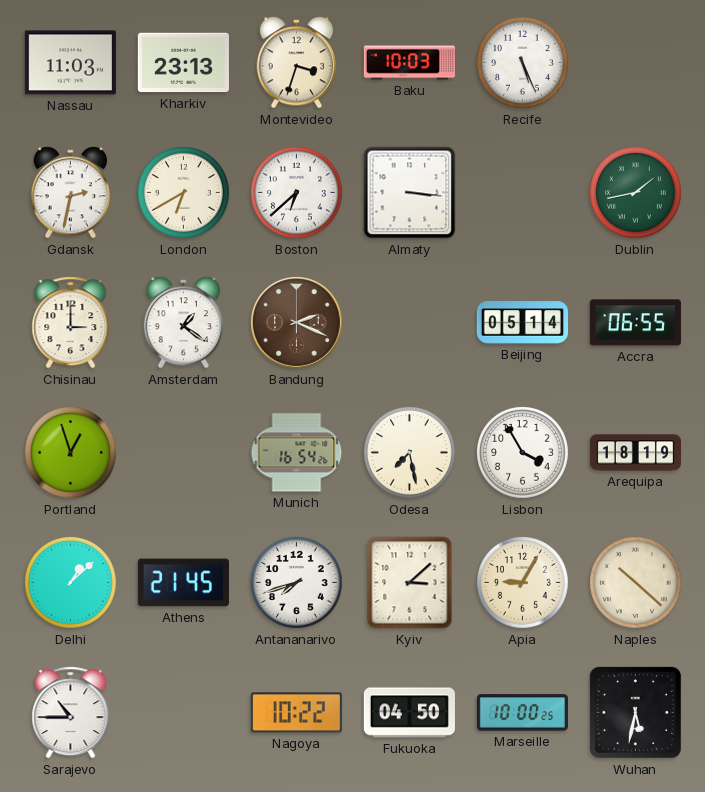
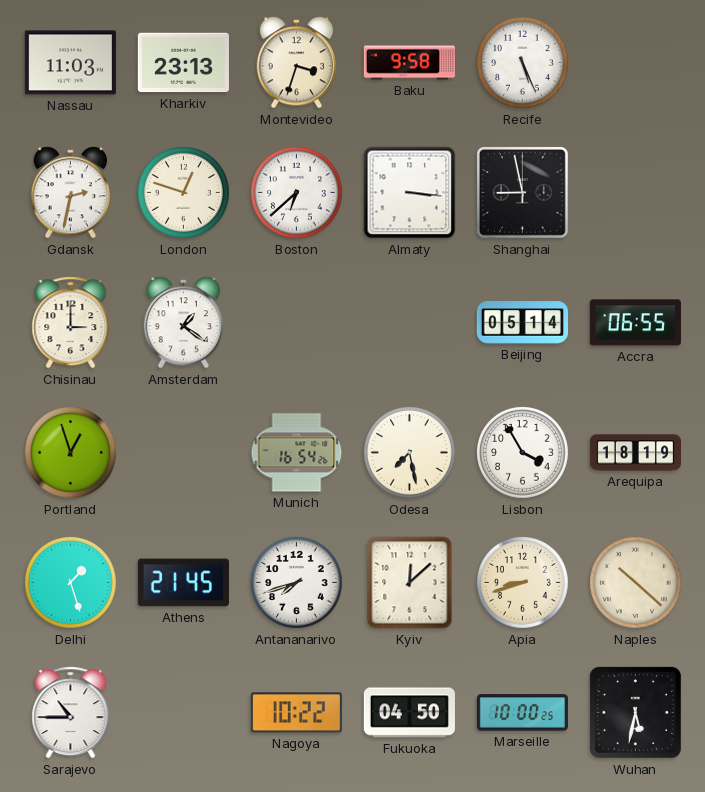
Baku: 10:03 -> 9:58 (409, 63)
London: 6:40 -> 12:48 (184, 193)
Shanghai: none -> 8:58 (522, 192)
Dublin: 1:43 -> none (636, 193)
Bandung: 2:19 -> none (296, 322)
Delhi: 1:08 -> 1:27 (71, 583)
Kyiv: 3:08 -> 12:08 (410, 583)
Apia: 9:05 -> 8:42 (523, 583)
